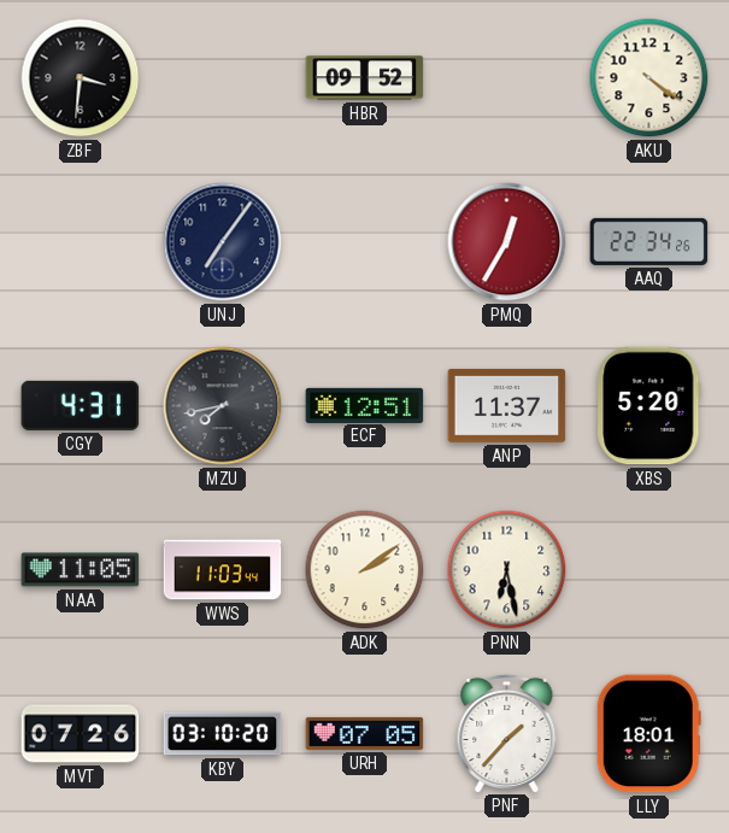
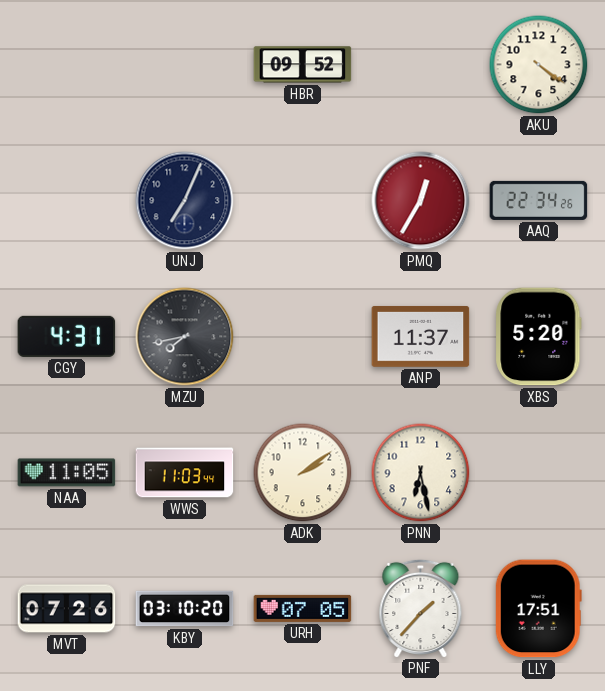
ZBF: 3:31 -> none (81, 78)
UNJ: 7:06 -> 7:04 (185, 201)
ECF: 12:51 -> none (365, 405)
LLY: 18:01 -> 17:51 (538, 609)
